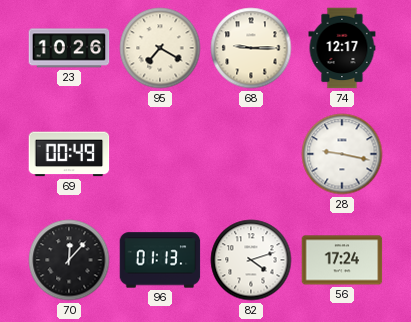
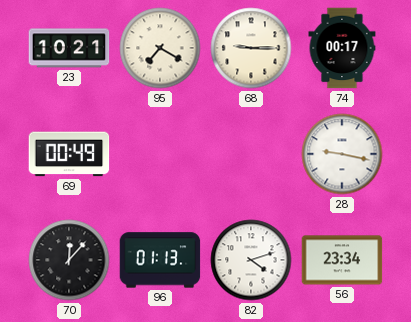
23: 10:26 -> 10:21 (69, 48)
74: 12:17 -> 00:17 (342, 48)
56: 17:24 -> 23:34 (342, 260)
